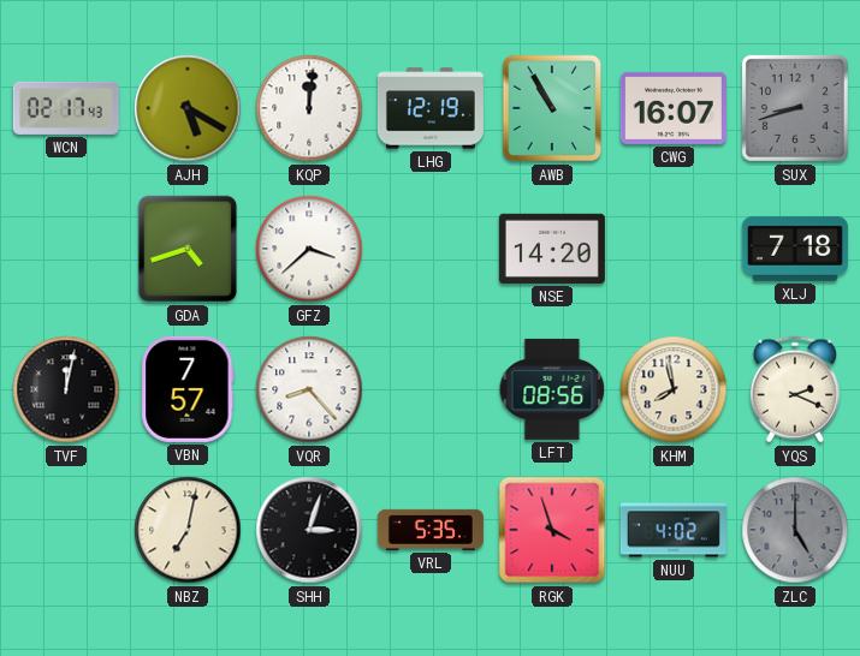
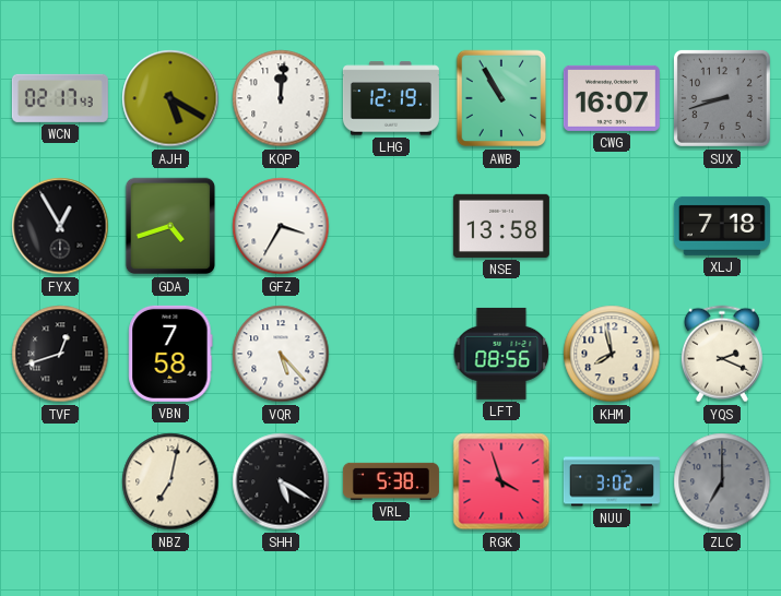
FYX: none -> 12:55 (60, 226)
GFZ: 3:38 -> 3:35 (281, 226)
NSE: 14:20 -> 13:58 (501, 226)
TVF: 12:02 -> 12:42 (60, 354)
VBN: 7:57 -> 7:58 (170, 354)
VQR: 8:23 -> 5:23 (281, 354)
SHH: 3:03 -> 5:20 (281, 481)
VRL: 5:35 -> 5:38 (391, 481)
NUU: 4:02 -> 3:02 (612, 481)
ZLC: 5:00 -> 7:00 (722, 481)
